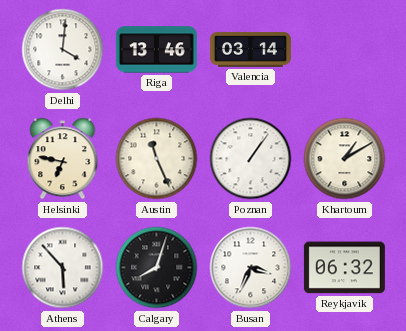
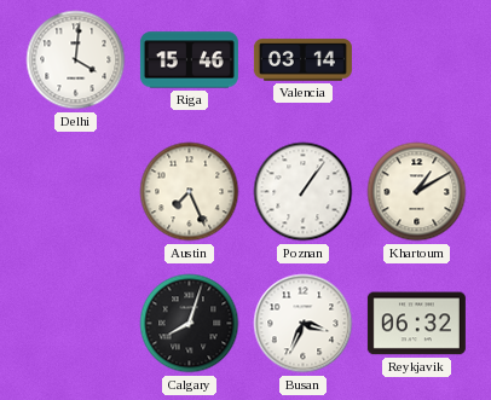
Riga: 13:46 -> 15:46 (189, 60)
Helsinki: 6:47 -> none (63, 159)
Austin: 11:26 -> 7:26 (190, 192)
Athens: 5:53 -> none (63, 268)
